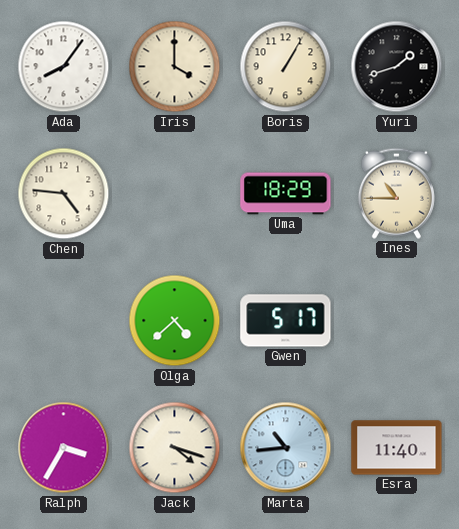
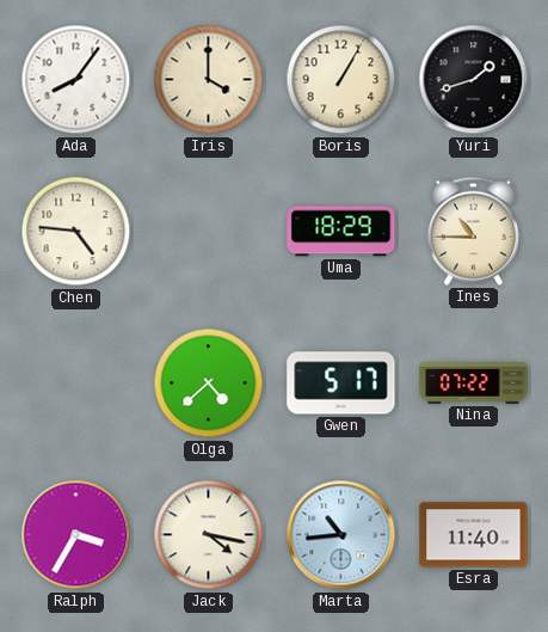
Nina: none -> 07:22 (474, 384)
Jack: 4:18 -> 4:17 (209, 535)
